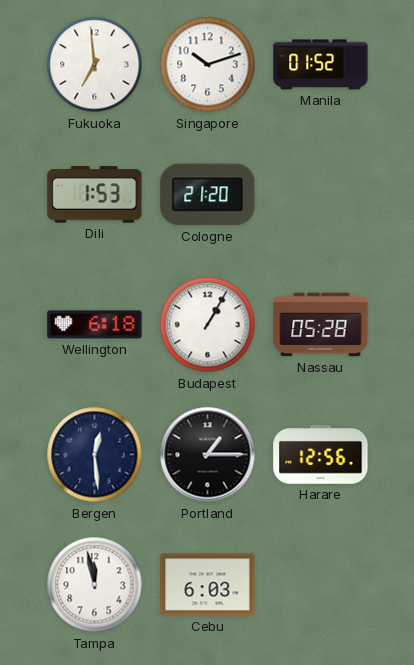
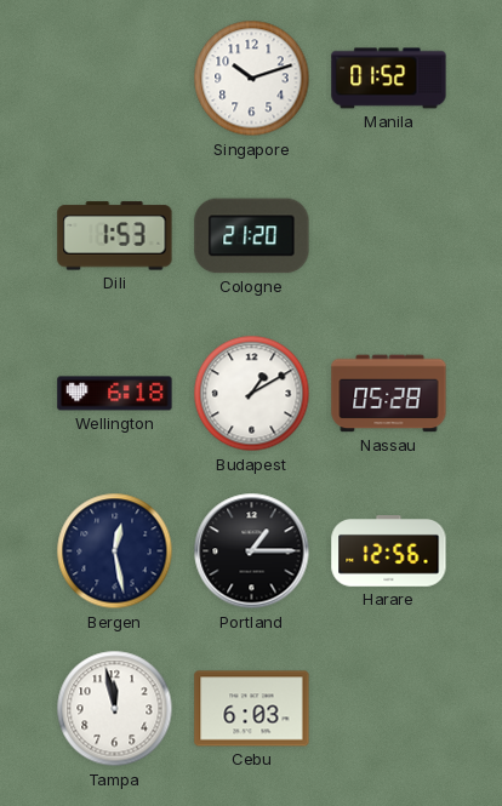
Fukuoka: 6:59 -> none (95, 65)
Budapest: 1:05 -> 1:10 (252, 394)
Bergen: 12:29 -> 12:28 (115, 551)
